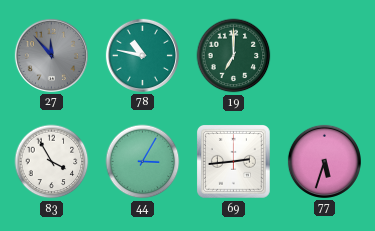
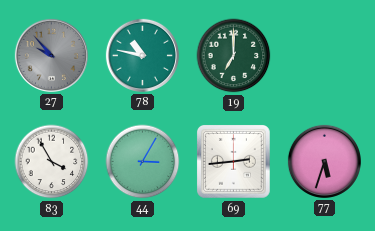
27: 11:53 -> 9:53 (51, 55)
